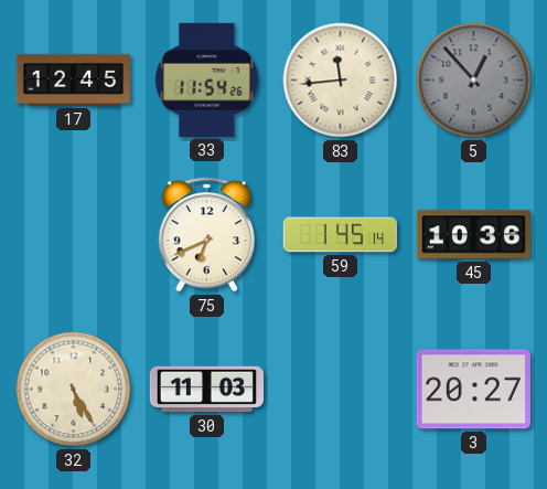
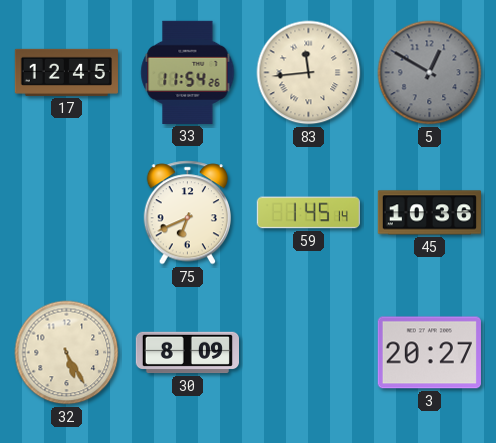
5: 12:53 -> 12:50 (430, 73)
30: 11:03 -> 8:09 (187, 353)
